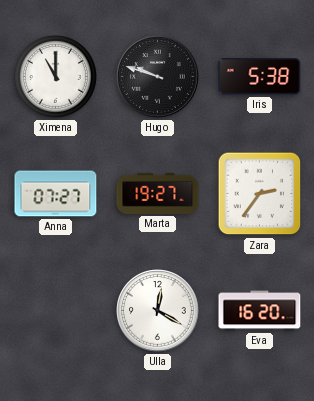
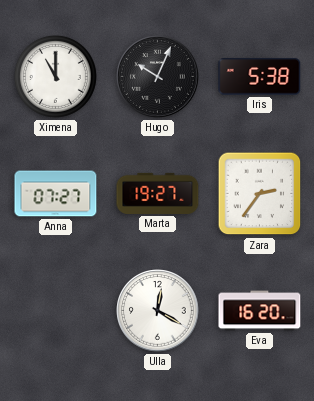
Hugo: 9:48 -> 10:04 (158, 77)
